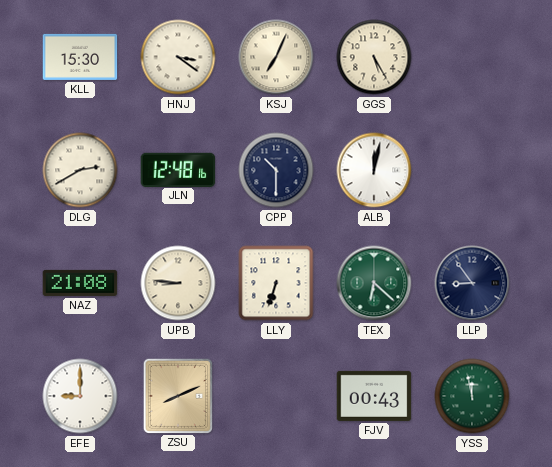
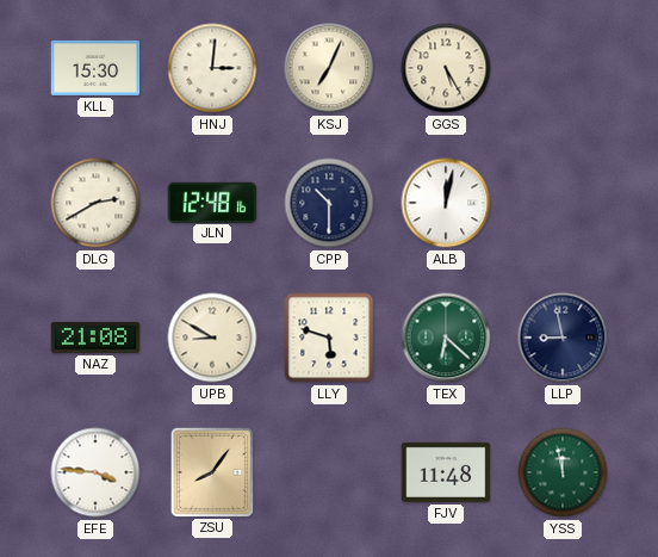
HNJ: 3:21 -> 3:01 (212, 68)
UPB: 8:46 -> 8:50 (212, 338)
LLY: 6:33 -> 5:48 (329, 338)
LLP: 8:54 -> 8:58 (563, 338)
EFE: 9:00 -> 3:46 (95, 472)
ZSU: 8:11 -> 8:06 (211, 471)
FJV: 00:43 -> 11:48 (446, 472)
